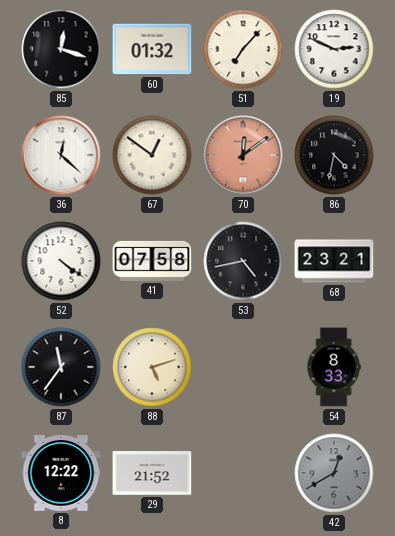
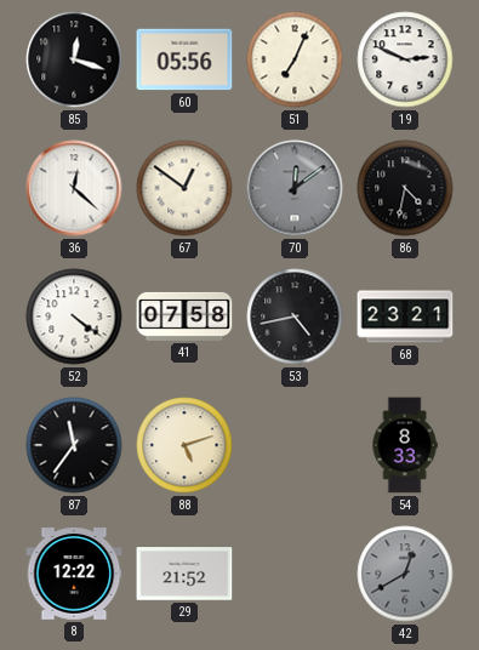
60: 01:32 -> 05:56 (184, 59)
51: 7:07 -> 7:04 (295, 59)
70 dial: salmon -> grey (295, 188)
